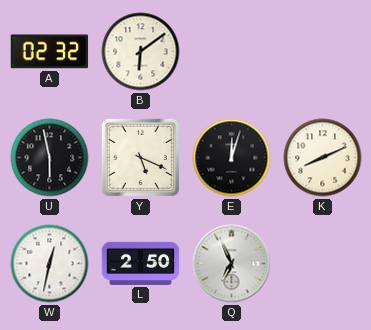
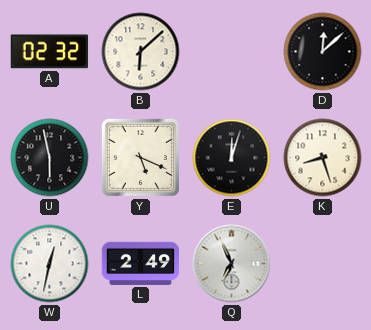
B: 6:09 -> 6:08 (141, 52)
D: none -> 12:08 (323, 52)
K: 8:11 -> 8:27 (323, 158)
L: 2:50 -> 2:49 (141, 263)
